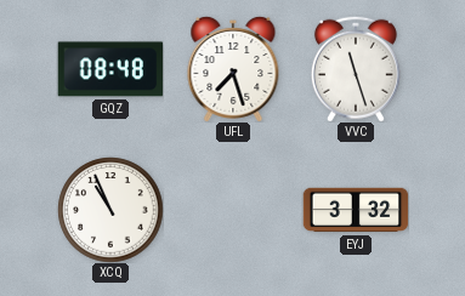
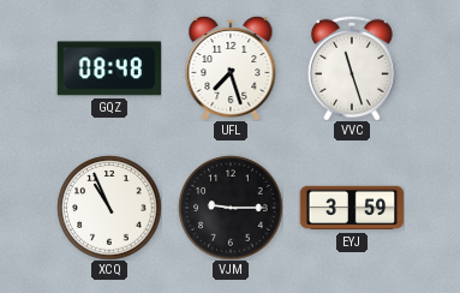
VJM: none -> 9:15 (231, 208)
EYJ: 3:32 -> 3:59 (352, 208)
